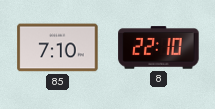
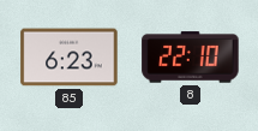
85: 7:10 -> 6:23 (70, 58)
